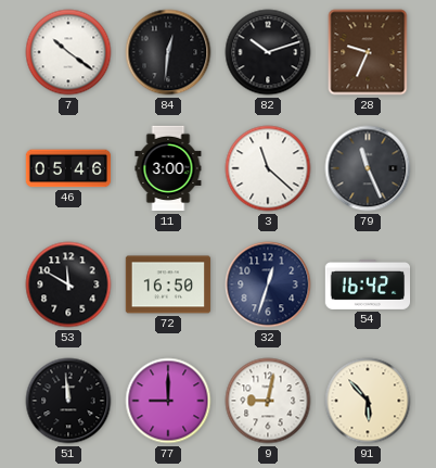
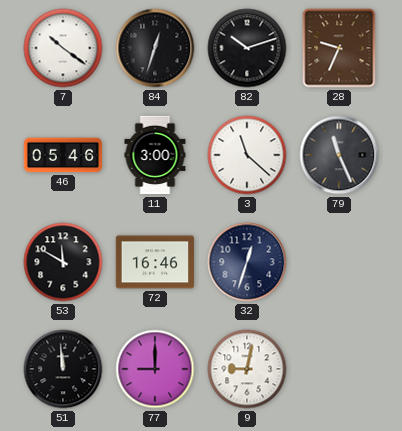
84: 12:31 -> 12:33 (155, 48)
72: 16:50 -> 16:46 (155, 262)
54: 16:42 -> none (368, 284)
91: 5:53 -> none (368, 401)
